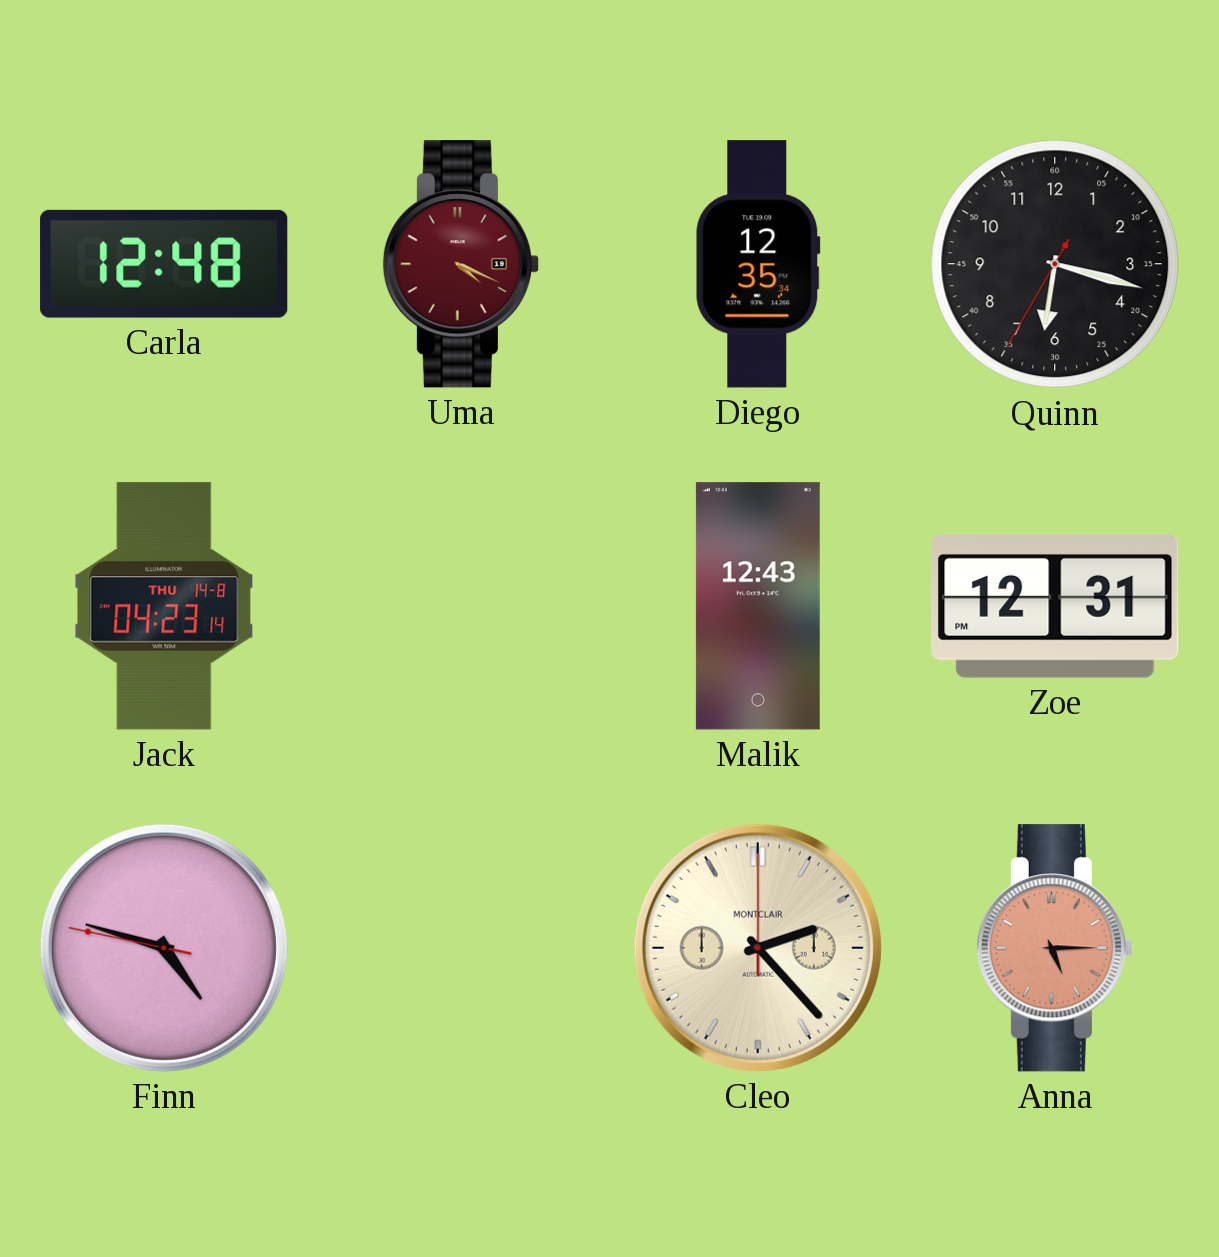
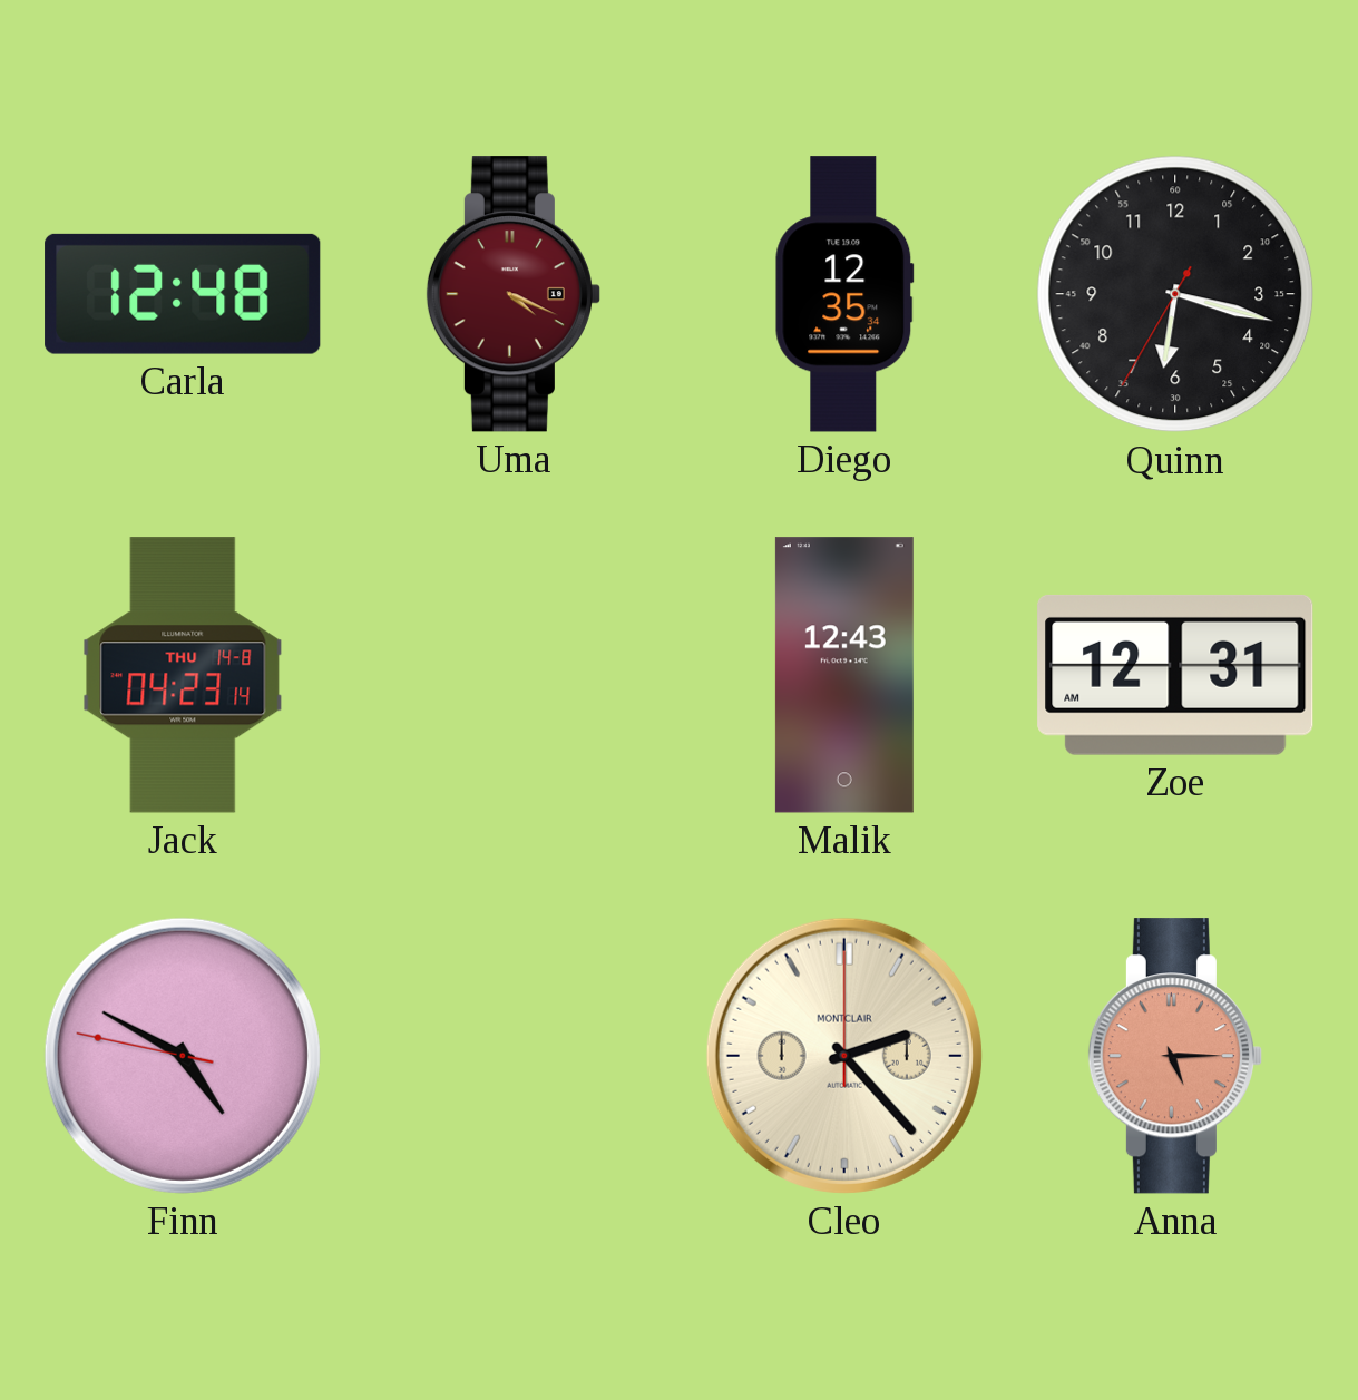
Zoe: 12:31 PM -> 12:31 AM (1175, 675)
Finn: 4:47 -> 4:49 (183, 1056)
